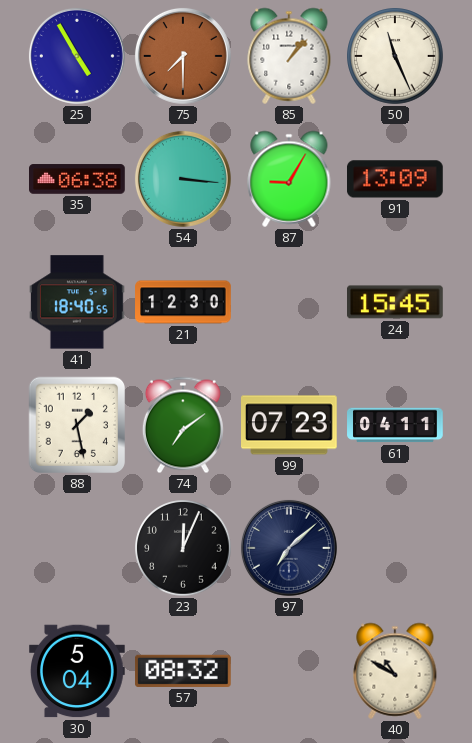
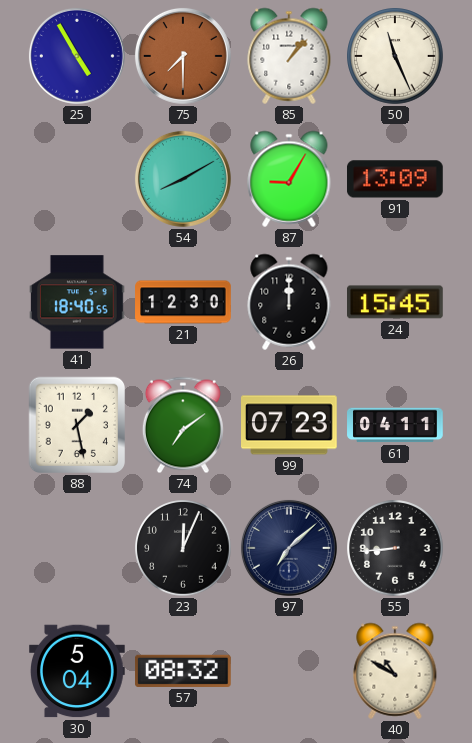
35: 06:38 -> none (78, 179)
54: 3:16 -> 8:10 (183, 179)
26: none -> 12:00 (289, 302)
55: none -> 8:44 (395, 548)
